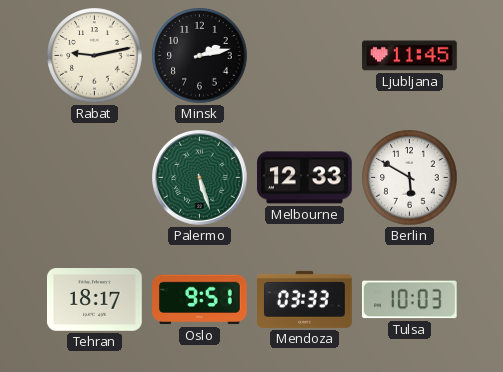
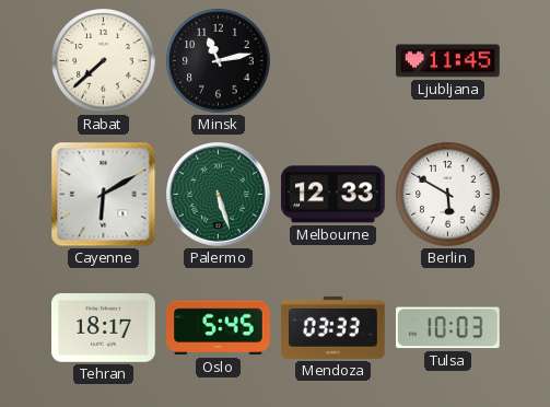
Rabat: 9:13 -> 7:38 (104, 61)
Minsk: 2:13 -> 11:13 (219, 61)
Cayenne: none -> 6:10 (104, 195)
Oslo: 9:51 -> 5:45 (219, 328)
